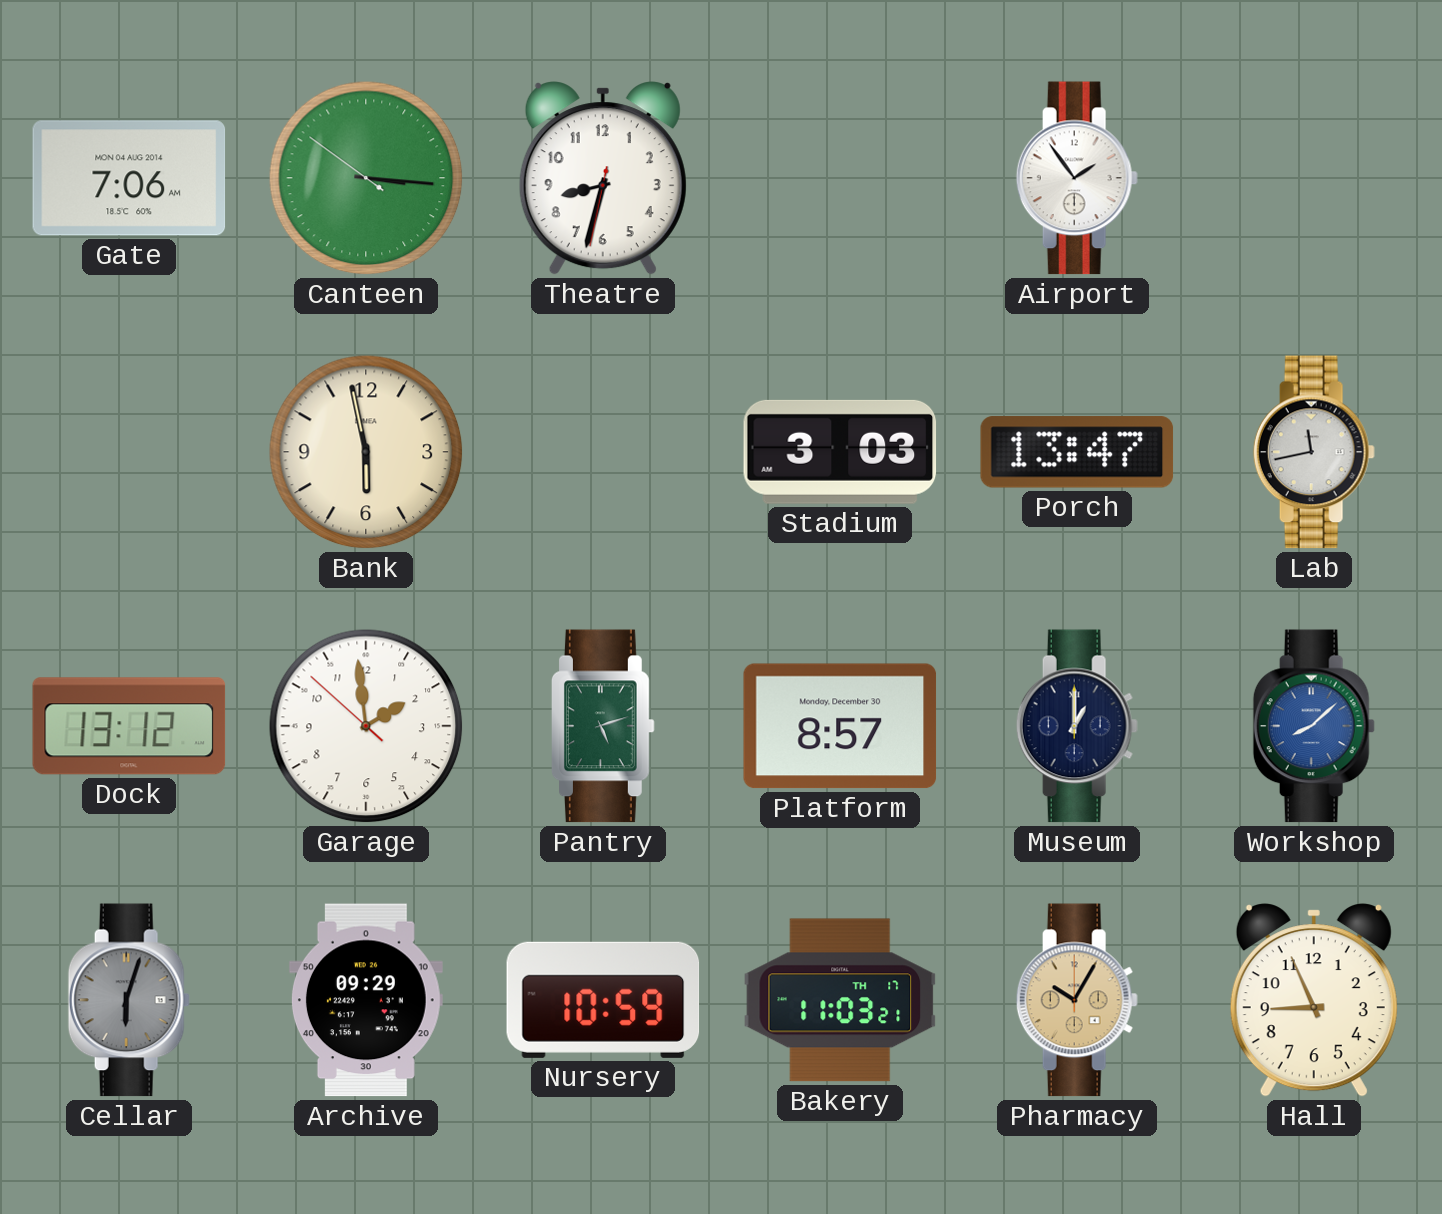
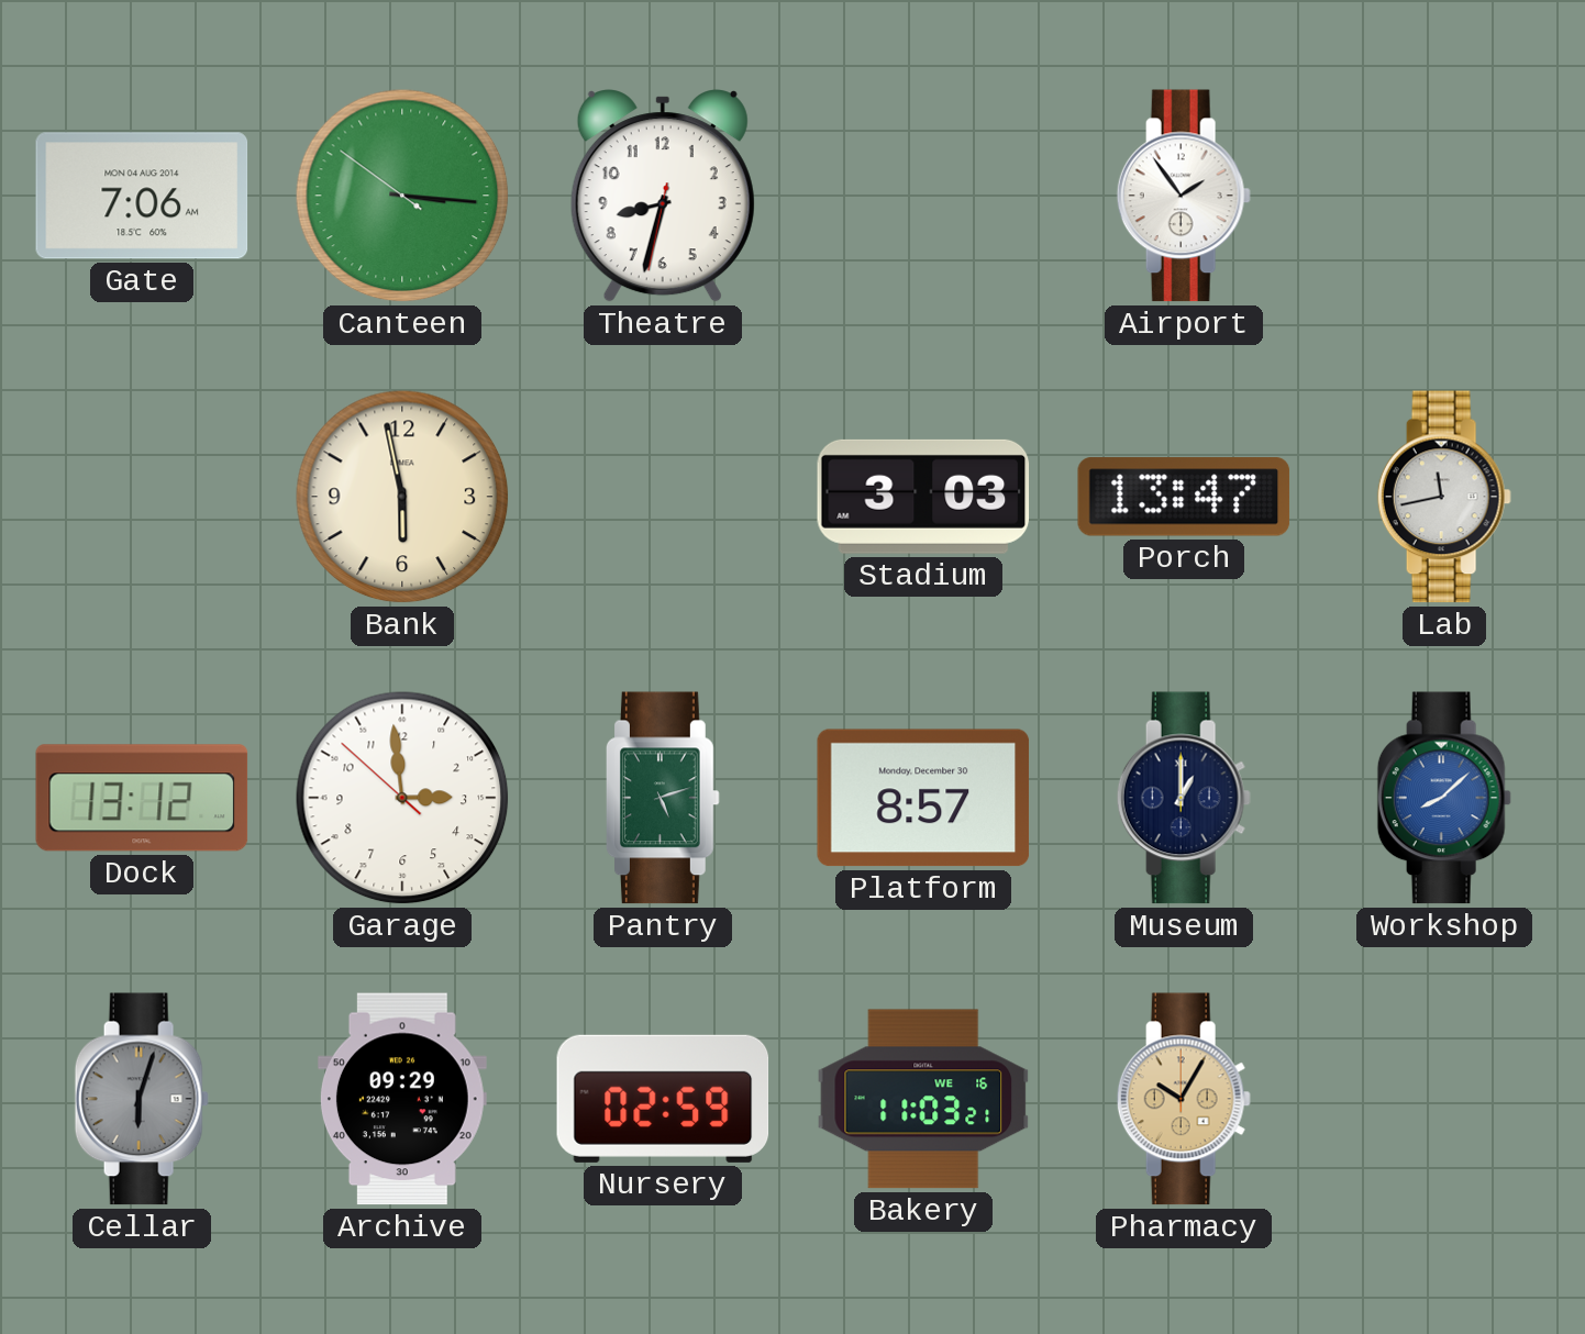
Garage: 1:58 -> 2:58 (402, 798)
Nursery: 10:59 -> 02:59 (663, 1099)
Bakery date: TH 17 -> WE 16 (923, 1099)
Hall: 8:56 -> none (1314, 1000)
